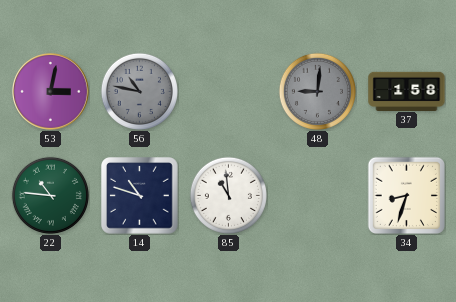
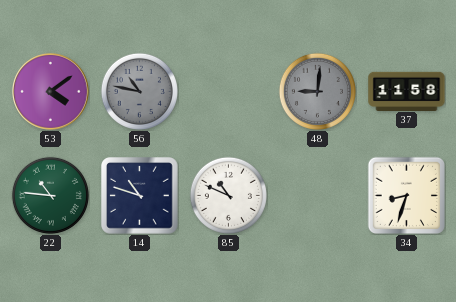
53: 3:02 -> 4:09 (51, 92)
37: 1:58 -> 11:58 (407, 91)
85: 10:59 -> 10:49 (228, 195)
